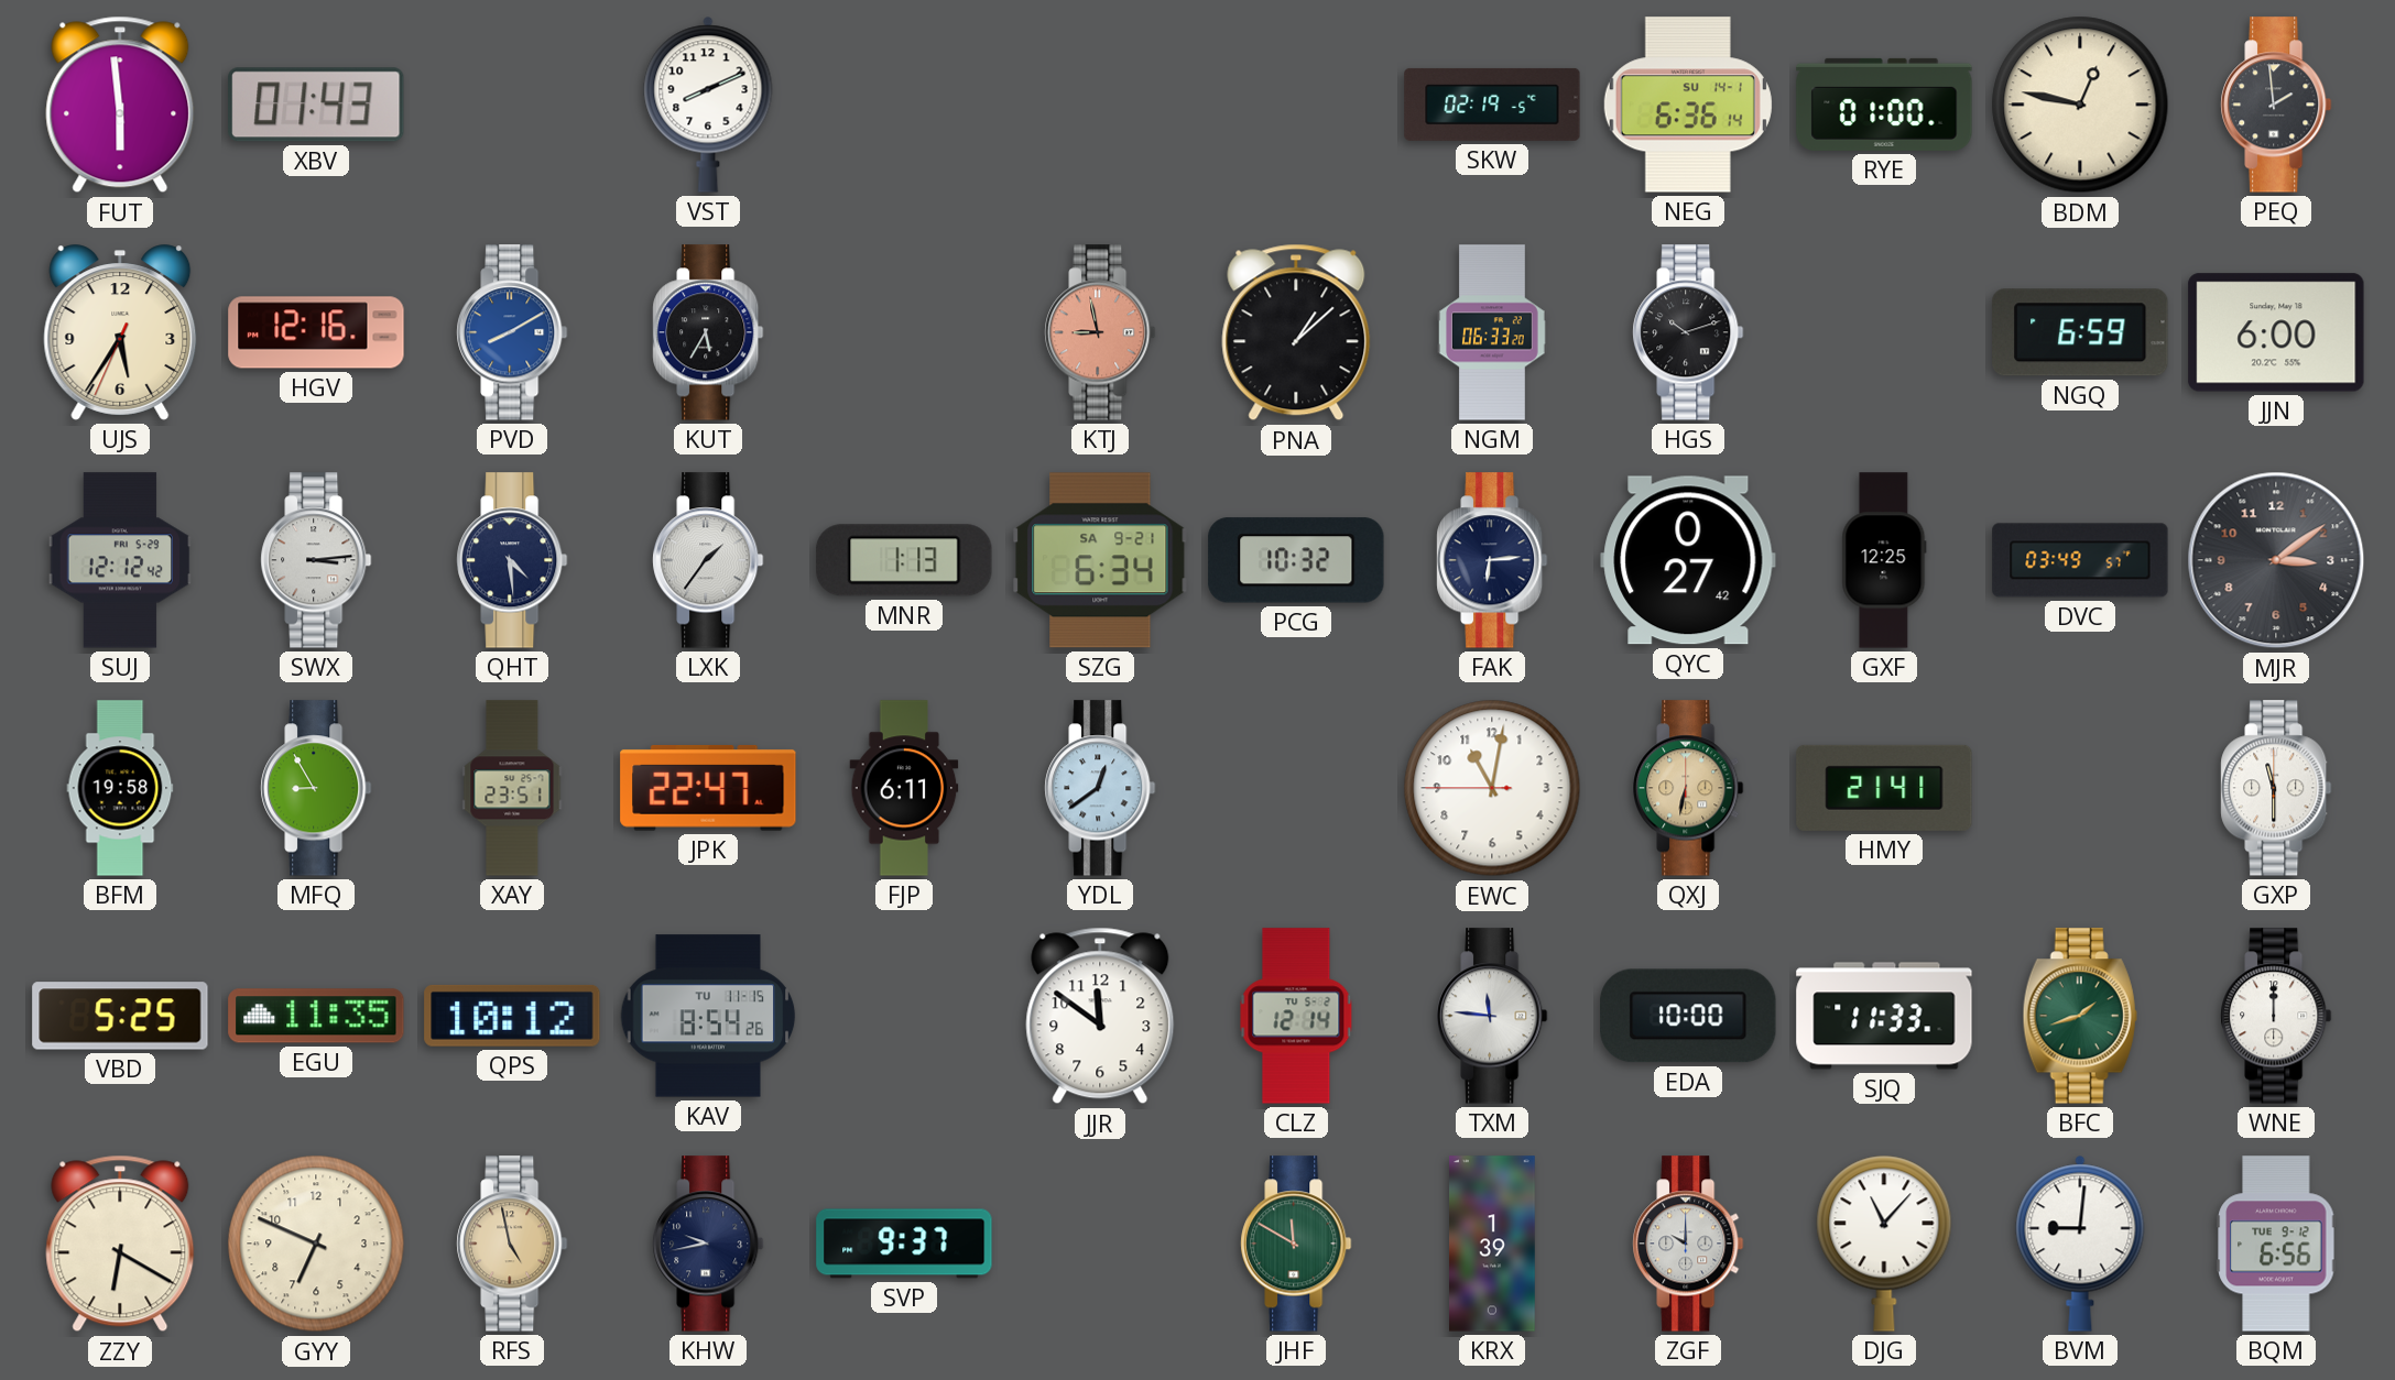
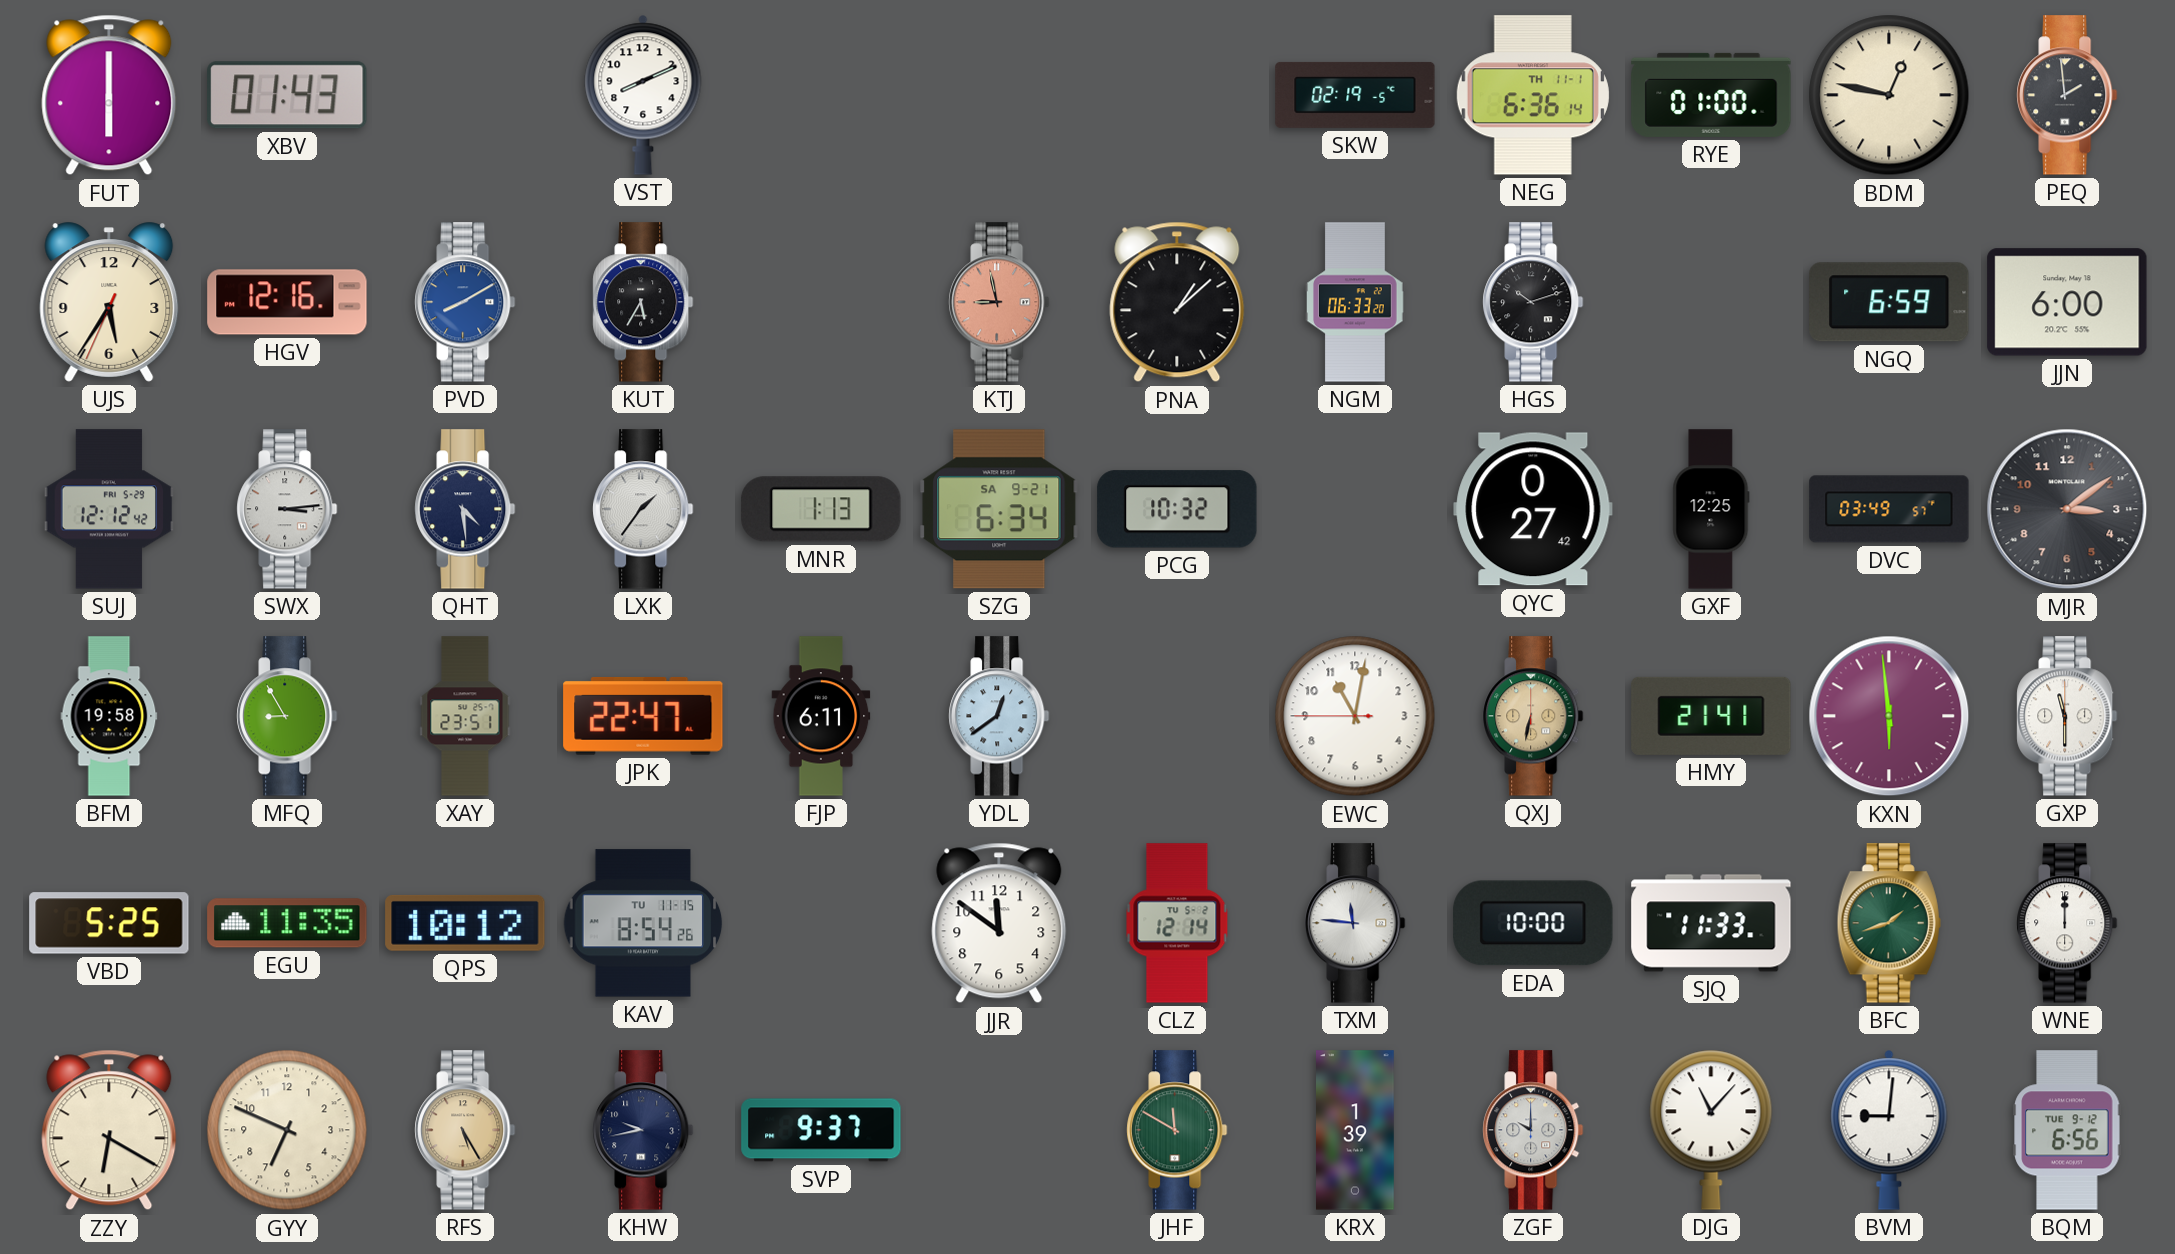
FUT: 5:59 -> 6:00 (109, 95)
NEG date: SU 14-1 -> TH 11-1 (1533, 95)
FAK: 6:14 -> none (1492, 560)
KXN: none -> 5:59 (1889, 716)
RFS: 4:58 -> 5:25 (465, 1130)
